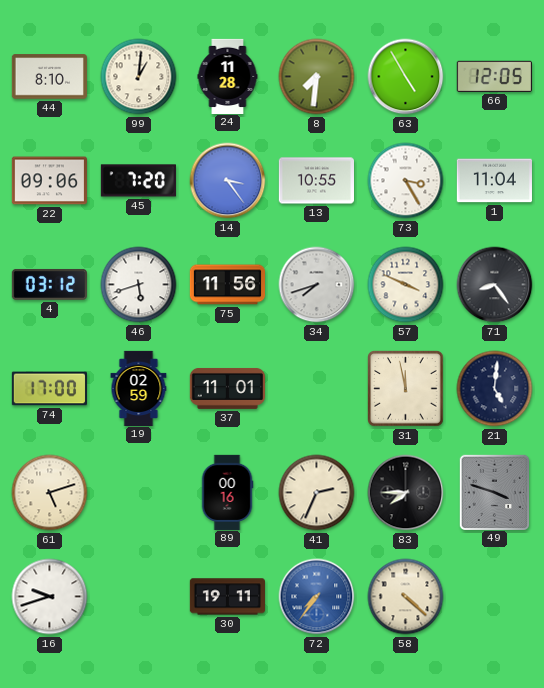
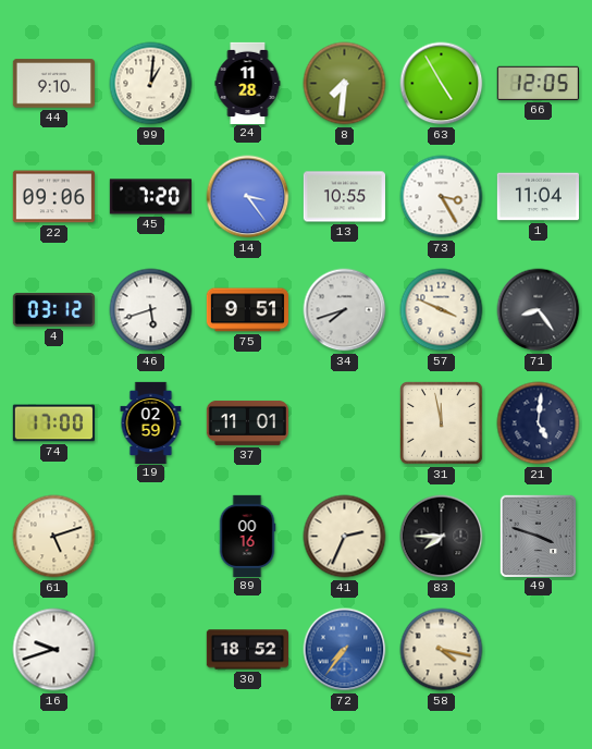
44: 8:10 -> 9:10 (53, 84)
75: 11:56 -> 9:51 (247, 310)
30: 19:11 -> 18:52 (247, 650)
58: 4:22 -> 4:17 (442, 650)
